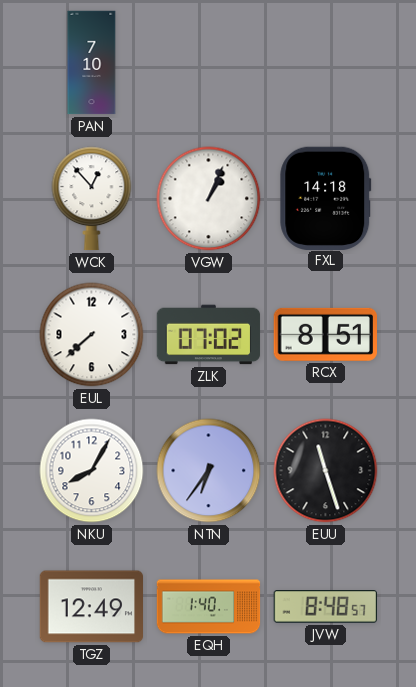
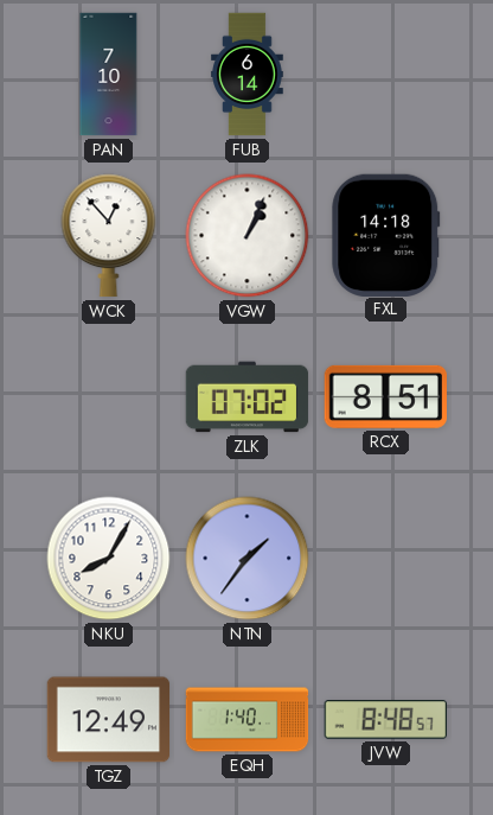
FUB: none -> 6:14 (248, 75)
EUL: 7:38 -> none (92, 335)
NTN: 6:36 -> 1:36 (248, 559)
EUU: 11:27 -> none (326, 471)
